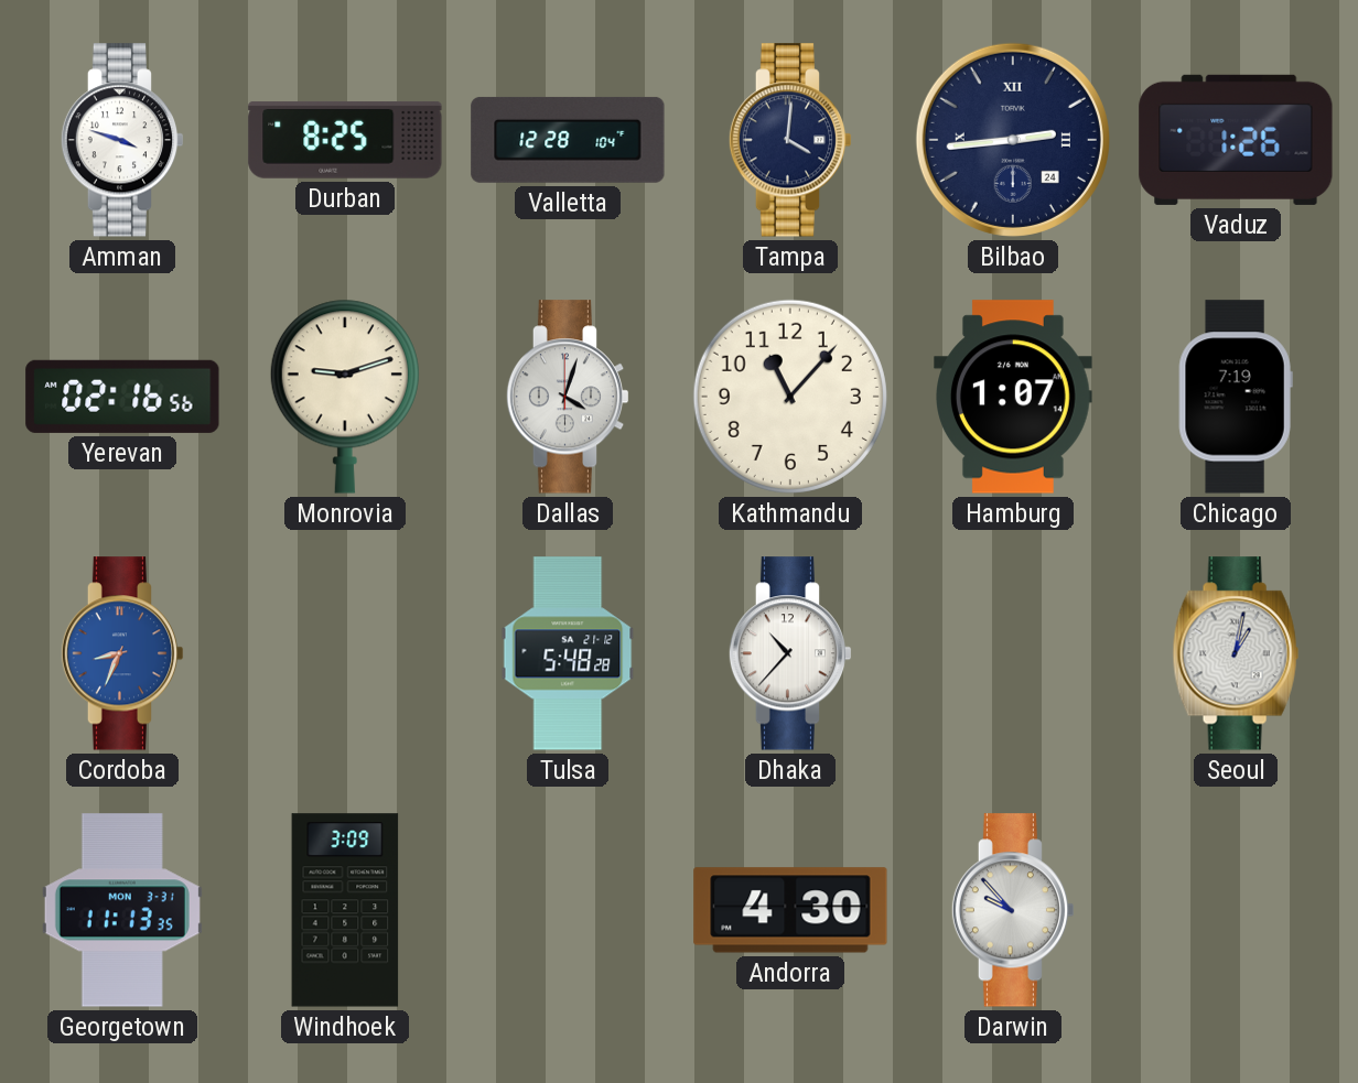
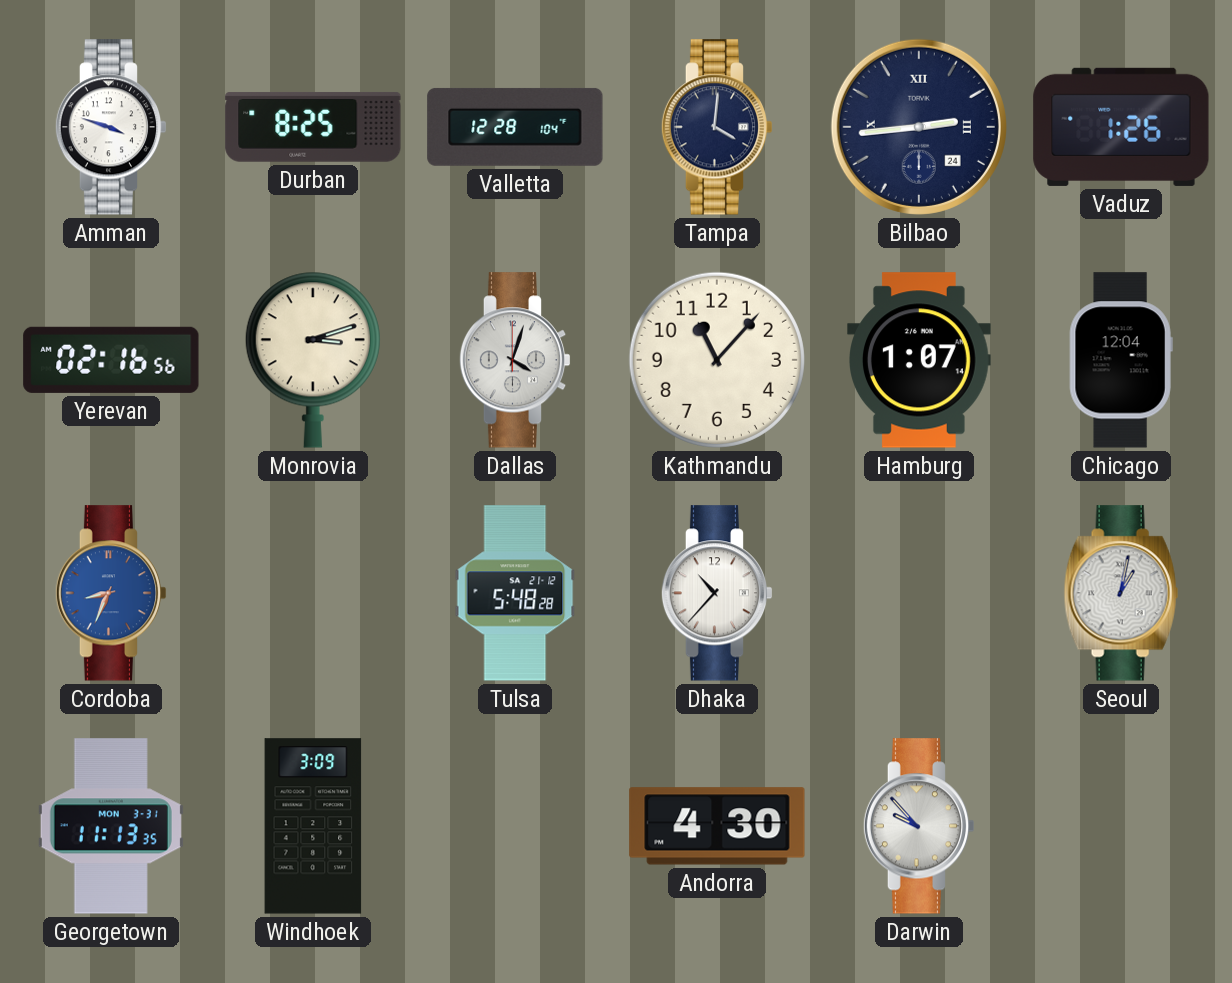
Monrovia: 9:12 -> 3:12 (313, 360)
Chicago: 7:19 -> 12:04 (1121, 360)
